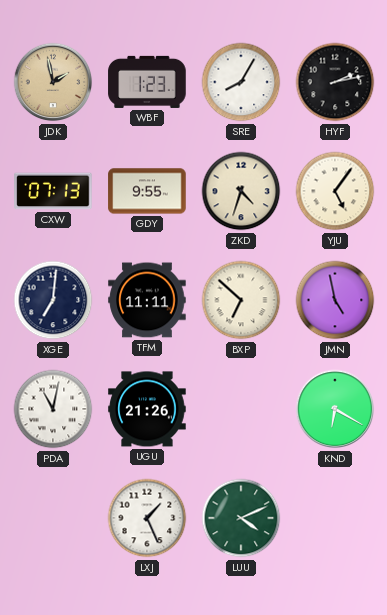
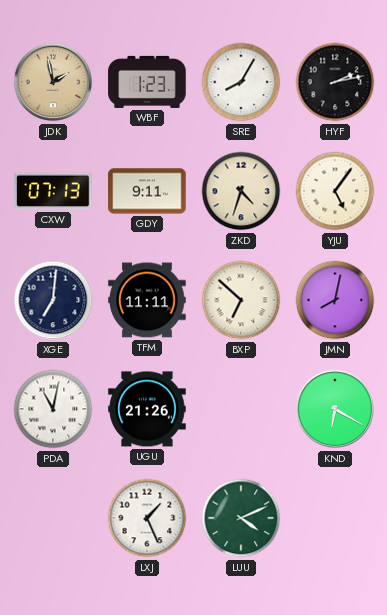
GDY: 9:55 -> 9:11 (147, 191)
JMN: 4:58 -> 8:02 (335, 300)
